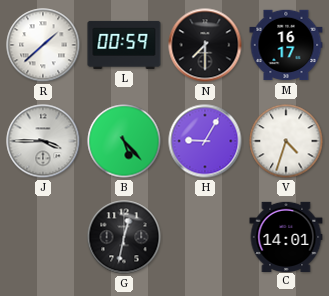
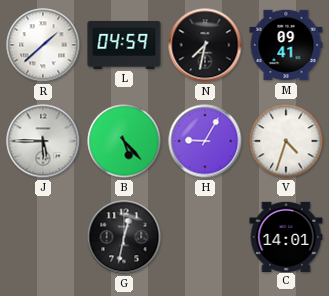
L: 00:59 -> 04:59 (124, 45)
N: 7:30 -> 7:32 (205, 45)
M: 16:17 -> 09:41 (286, 45)
J: 3:45 -> 5:45 (43, 141)
